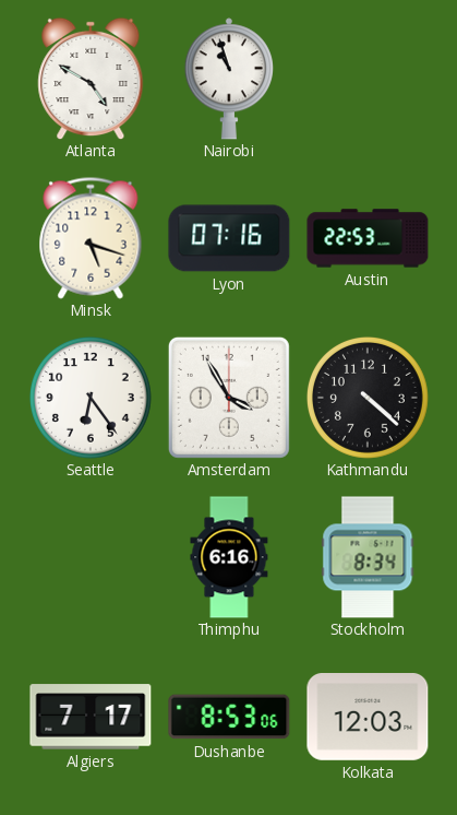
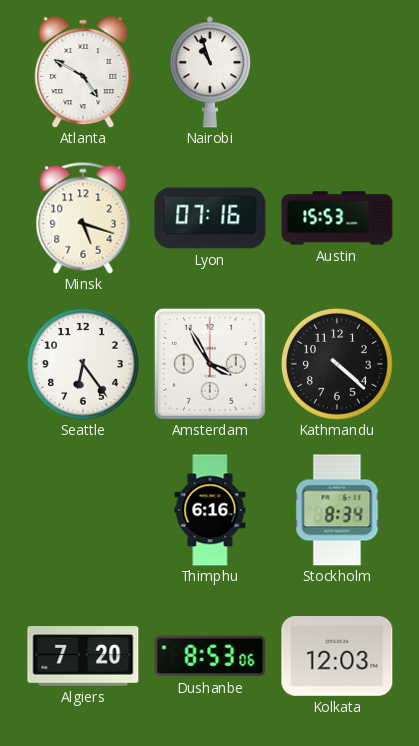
Austin: 22:53 -> 15:53 (337, 218)
Algiers: 7:17 -> 7:20 (83, 656)
